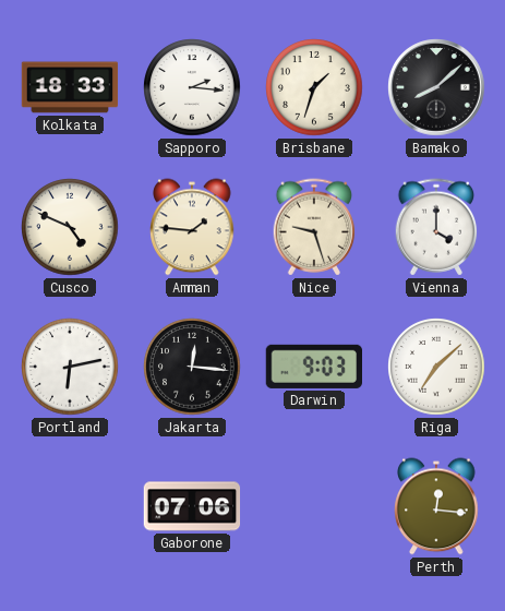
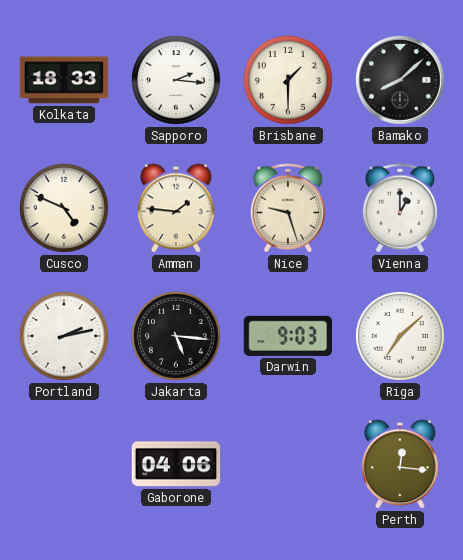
Brisbane: 1:33 -> 1:30 (288, 80)
Vienna: 4:00 -> 1:00 (400, 208)
Portland: 6:13 -> 2:13 (64, 336)
Jakarta: 12:16 -> 5:16 (176, 336)
Gaborone: 07:06 -> 04:06 (176, 464)
